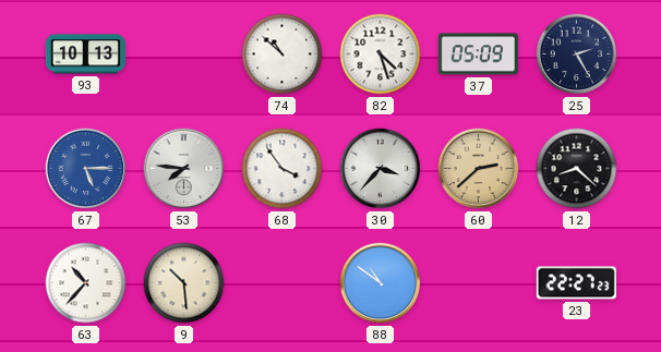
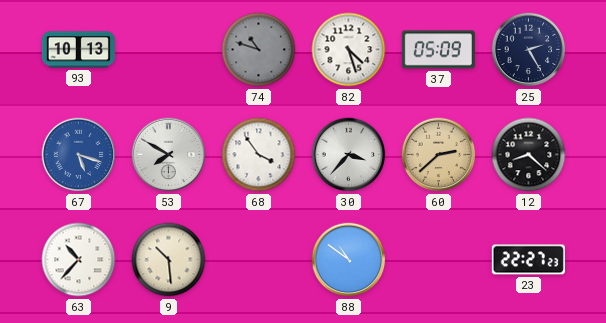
74: 10:52 -> 10:48 (259, 50)
74 dial: white -> grey (259, 50)
67: 5:15 -> 5:18 (79, 155)
53: 7:46 -> 7:50 (169, 155)
